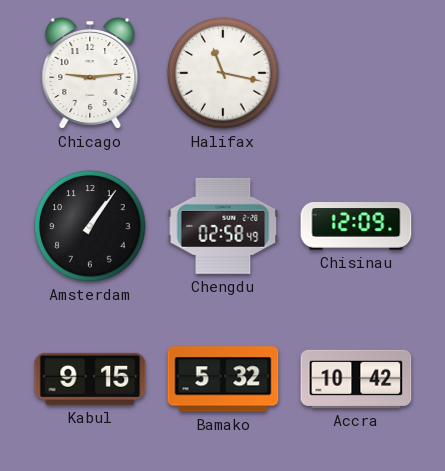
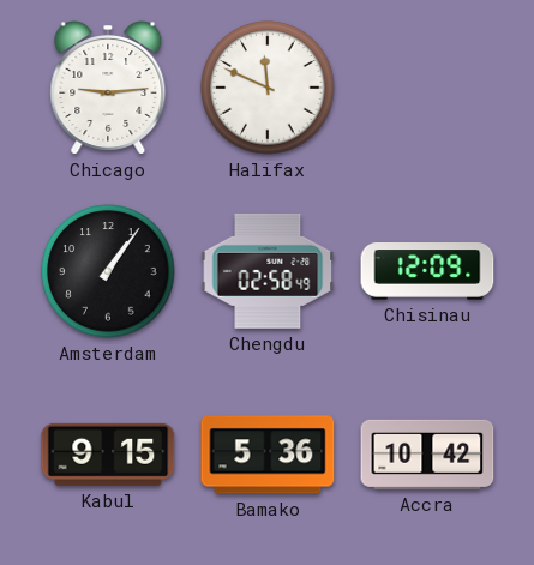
Halifax: 11:17 -> 11:49 (268, 88)
Bamako: 5:32 -> 5:36 (268, 455)
